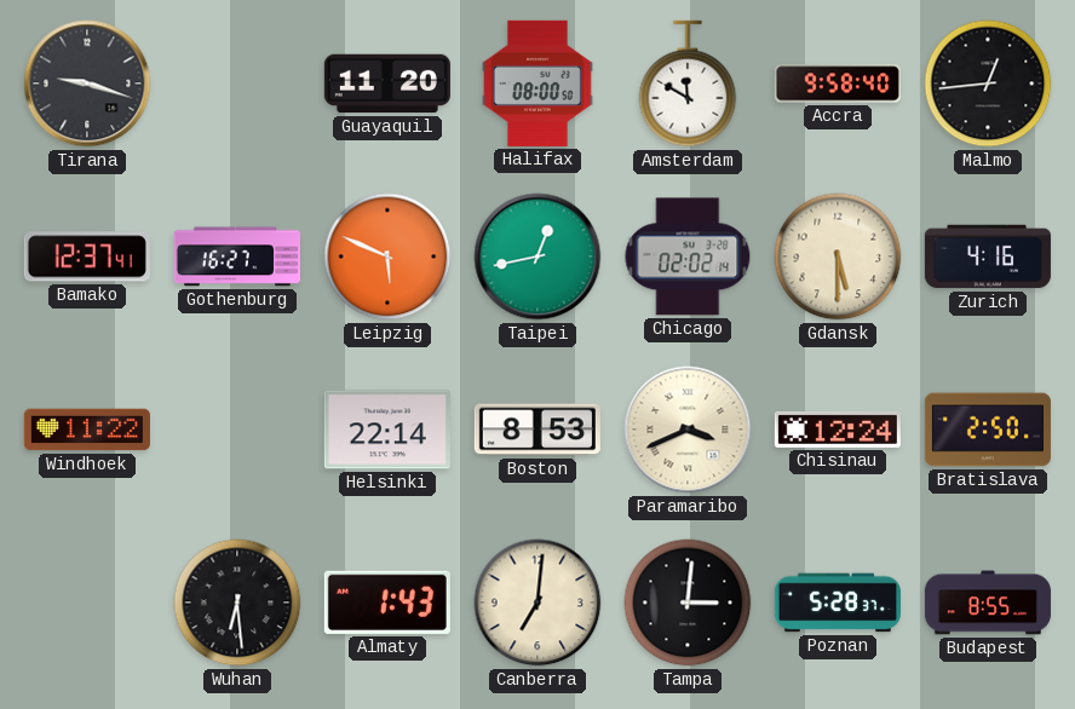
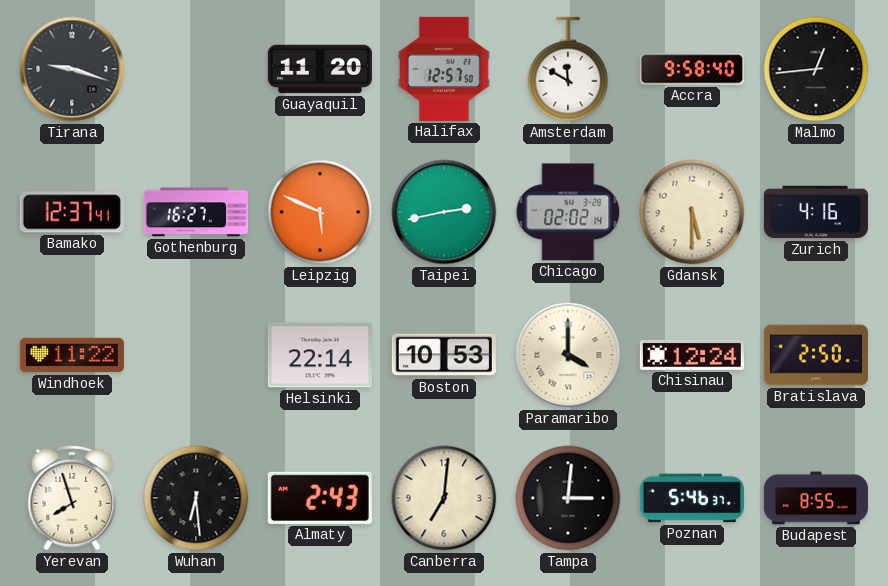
Halifax: 08:00 -> 12:57 (444, 69)
Taipei: 12:43 -> 2:43 (444, 212)
Boston: 8:53 -> 10:53 (444, 355)
Paramaribo: 3:41 -> 4:00 (568, 355)
Yerevan: none -> 7:57 (72, 498)
Almaty: 1:43 -> 2:43 (320, 498)
Poznan: 5:28 -> 5:46 (692, 498)
